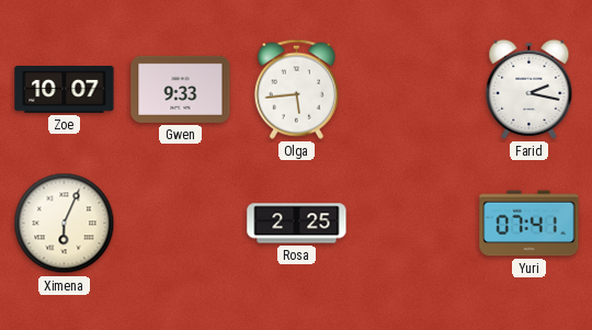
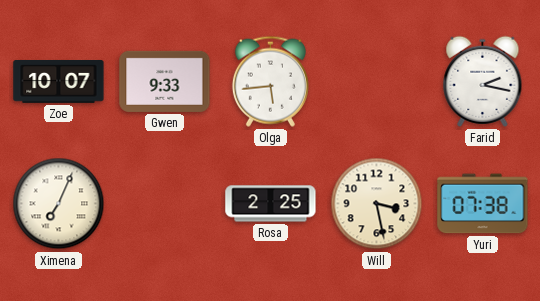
Ximena: 6:04 -> 7:04 (59, 204)
Will: none -> 3:28 (377, 204)
Yuri: 07:41 -> 07:38 (483, 204)
